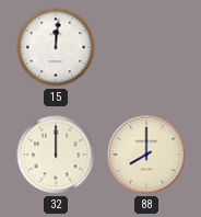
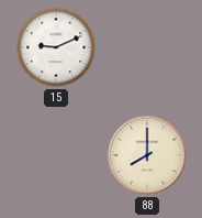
15: 12:01 -> 9:11 (56, 47)
32: 12:00 -> none (56, 155)
